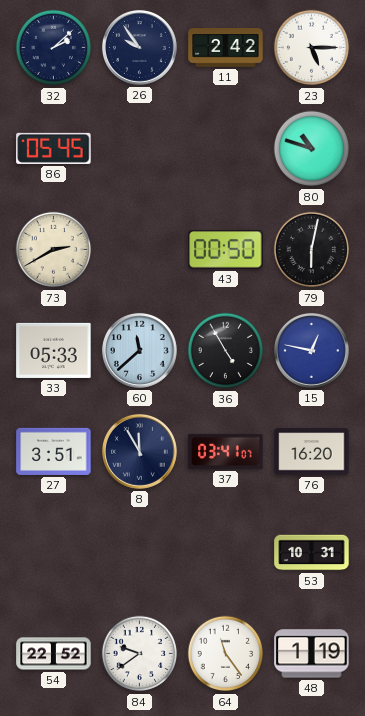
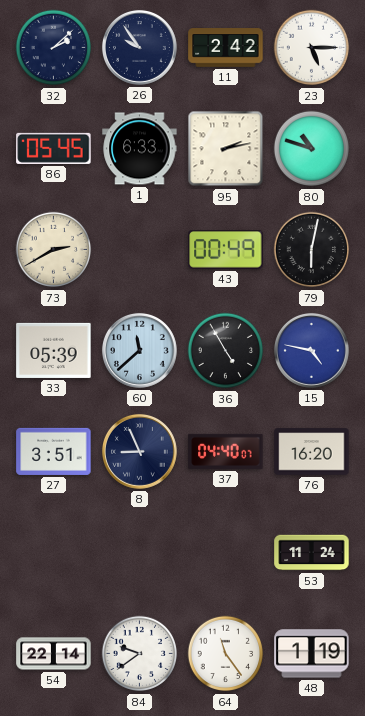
1: none -> 6:33 (140, 149)
95: none -> 2:13 (226, 149)
43: 00:50 -> 00:49 (226, 250)
33: 05:33 -> 05:39 (54, 350)
15: 12:47 -> 4:47 (311, 350)
8: 11:55 -> 8:56 (139, 451)
37: 03:41 -> 04:40 (226, 451)
53: 10:31 -> 11:24 (312, 553)
54: 22:52 -> 22:14 (54, 654)
